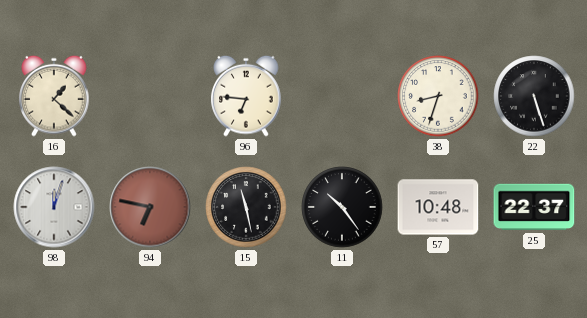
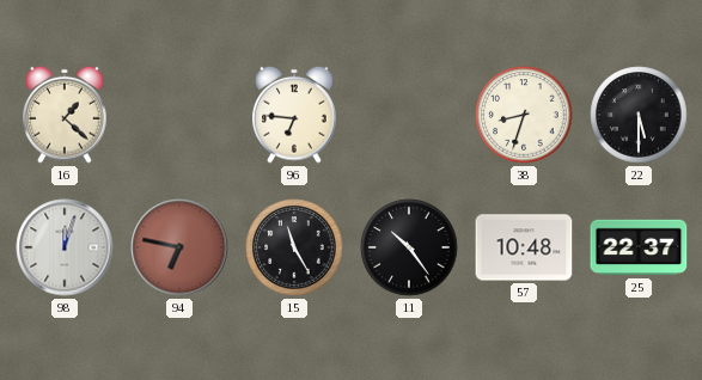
22: 5:27 -> 5:30 (639, 115)
15: 11:28 -> 11:25 (294, 247)
